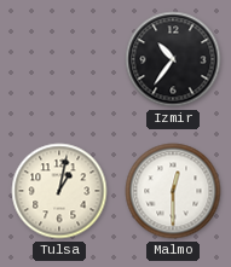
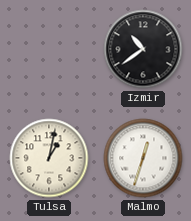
Izmir: 10:36 -> 10:39 (143, 49)
Malmo: 12:30 -> 12:33 (143, 158)
